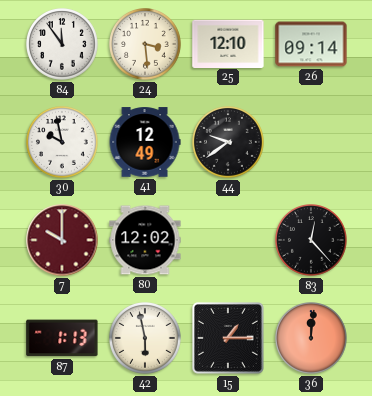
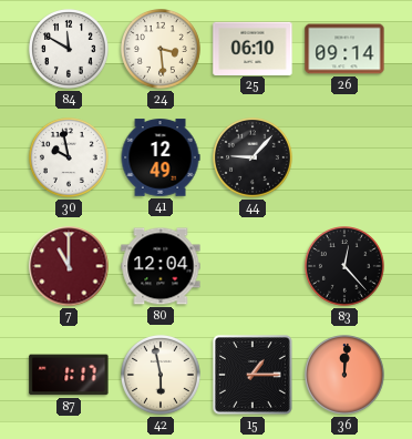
84: 11:54 -> 11:50 (70, 50)
25: 12:10 -> 06:10 (253, 48)
44: 9:39 -> 9:07 (254, 159)
7: 10:00 -> 11:00 (69, 266)
80: 12:02 -> 12:04 (161, 266)
87: 1:13 -> 1:17 (69, 375)
